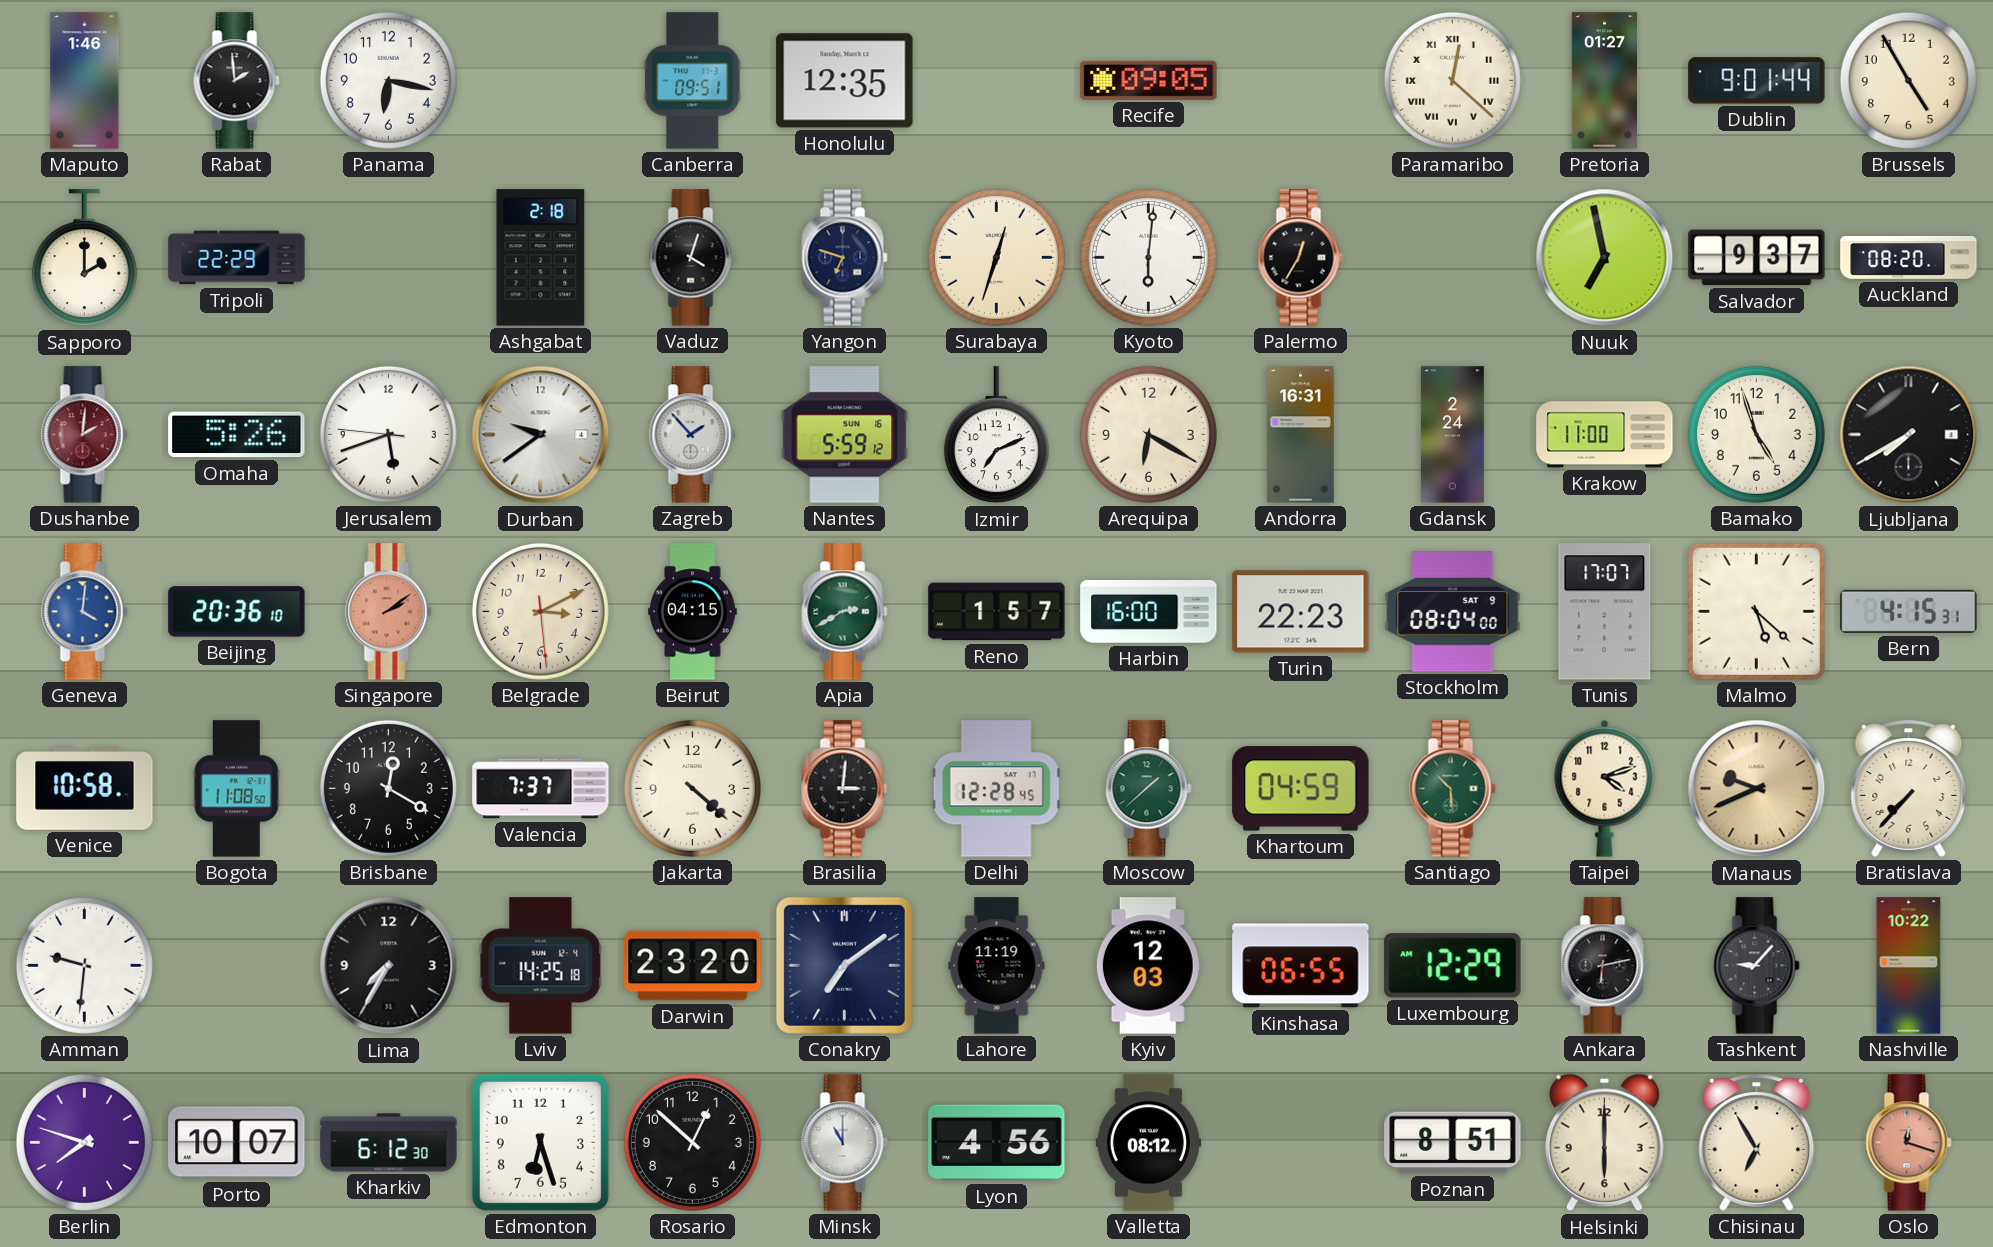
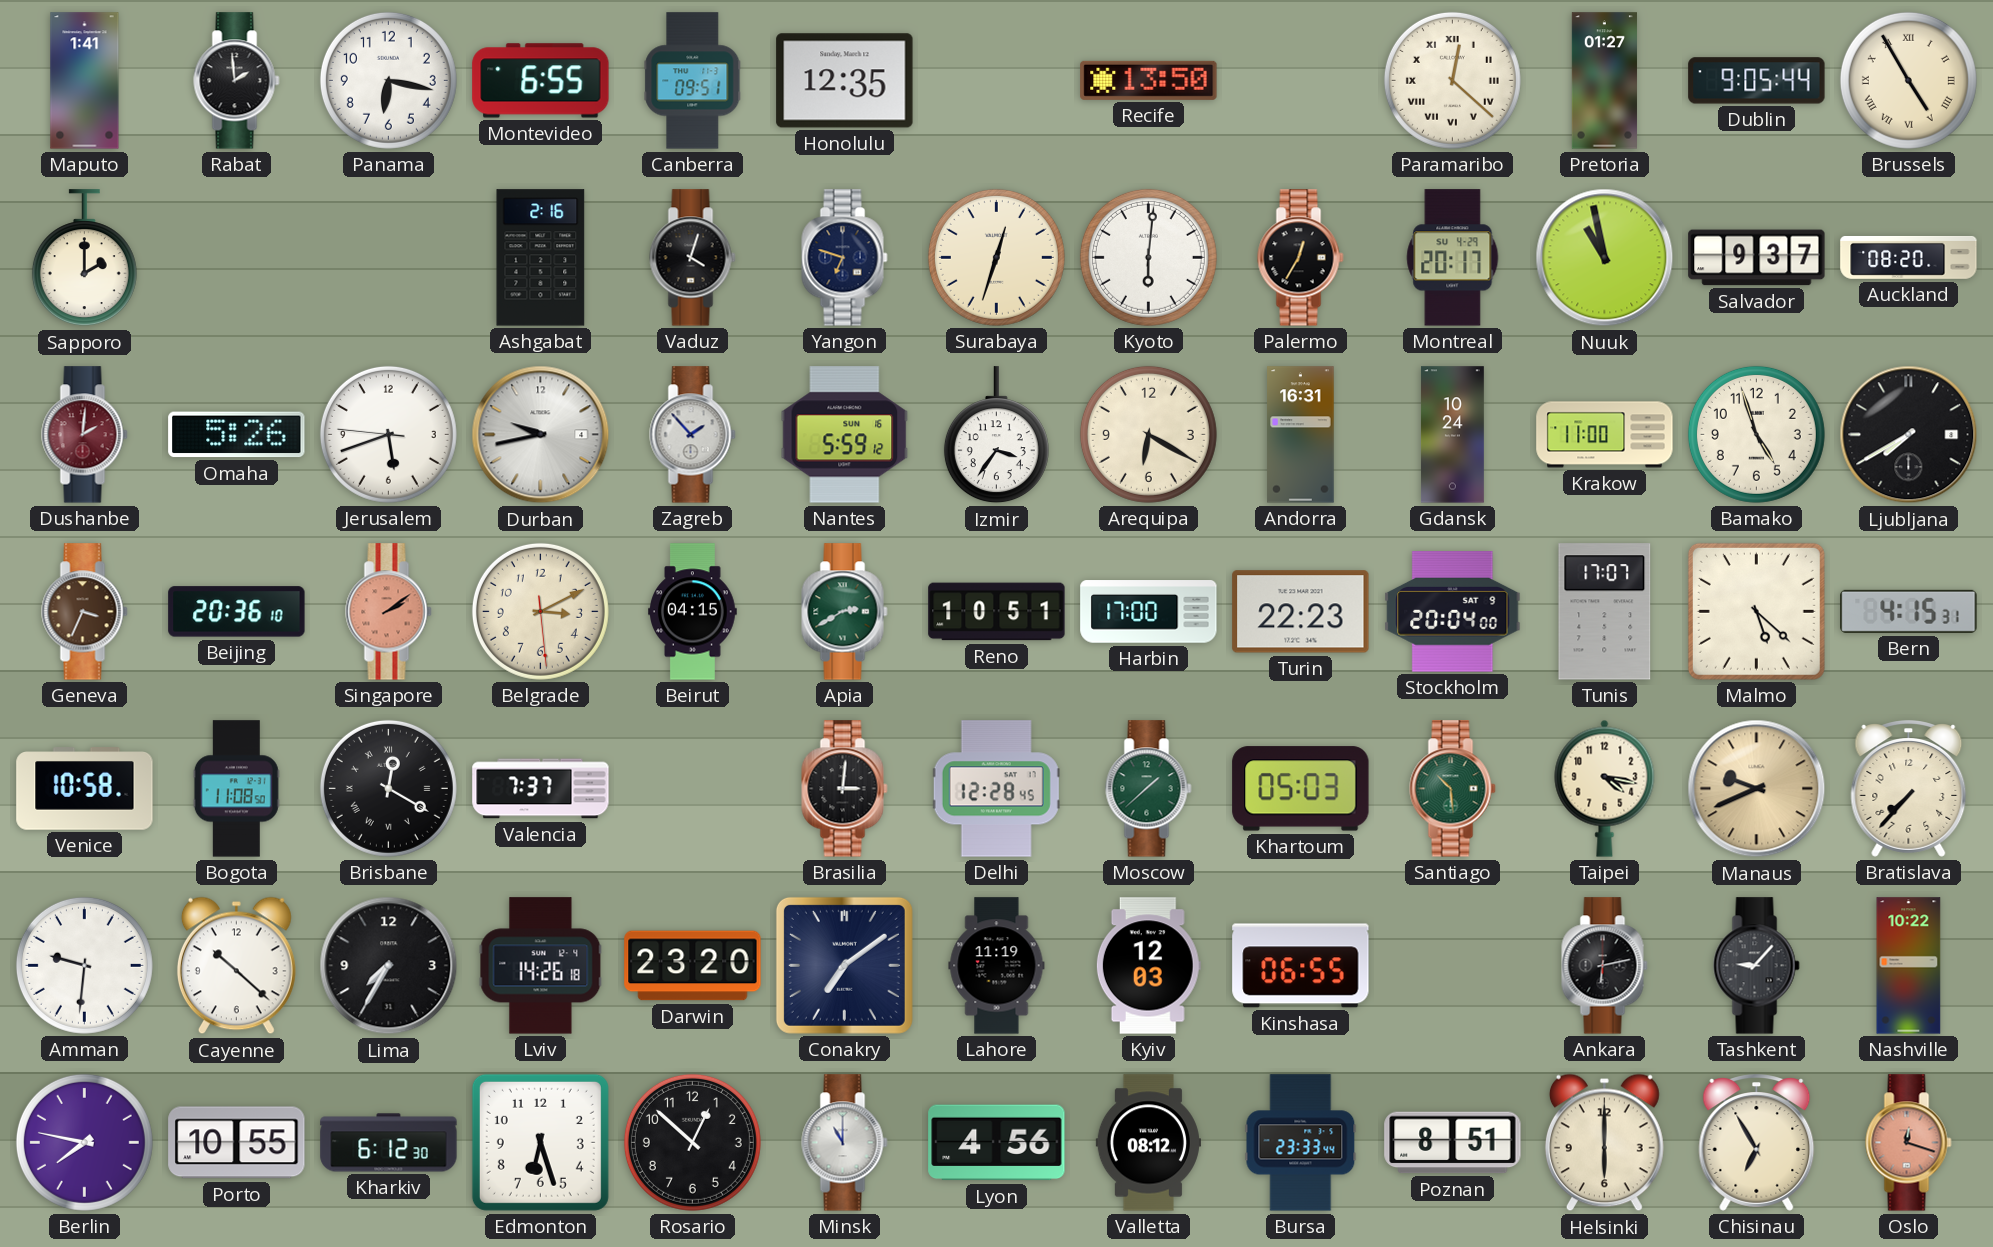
Maputo: 1:46 -> 1:41 (85, 81)
Montevideo: none -> 6:55 (541, 81)
Recife: 09:05 -> 13:50 (1149, 80)
Dublin: 9:01 -> 9:05 (1757, 81)
Brussels numerals: Arabic -> Roman (1908, 80)
Tripoli: 22:29 -> none (237, 258)
Ashgabat: 2:18 -> 2:16 (541, 258)
Montreal: none -> 20:17 (1453, 258)
Nuuk: 6:58 -> 10:58 (1605, 258)
Durban: 9:39 -> 9:43 (541, 435)
Izmir: 7:11 -> 3:36 (996, 435)
Gdansk: 2:24 -> 10:24 (1452, 435)
Geneva: 4:01 -> 3:34 (85, 612)
Geneva dial: blue -> brown (85, 612)
Reno: 1:57 -> 10:51 (997, 612)
Harbin: 16:00 -> 17:00 (1149, 612)
Stockholm: 08:04 -> 20:04 (1453, 612)
Brisbane numerals: Arabic -> Roman (388, 788)
Jakarta: 4:22 -> none (692, 788)
Khartoum: 04:59 -> 05:03 (1301, 789)
Taipei: 4:12 -> 4:17 (1605, 788)
Cayenne: none -> 10:22 (236, 966)
Lviv: 14:25 -> 14:26 (541, 966)
Luxembourg: 12:29 -> none (1453, 966)
Berlin: 7:48 -> 7:47 (84, 1142)
Porto: 10:07 -> 10:55 (237, 1143)
Bursa: none -> 23:33 (1301, 1143)
